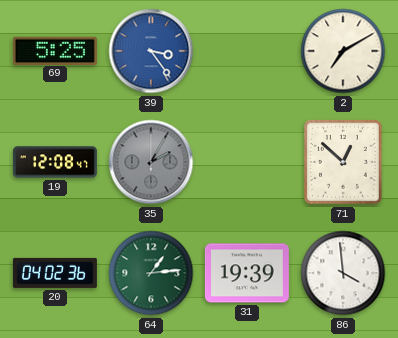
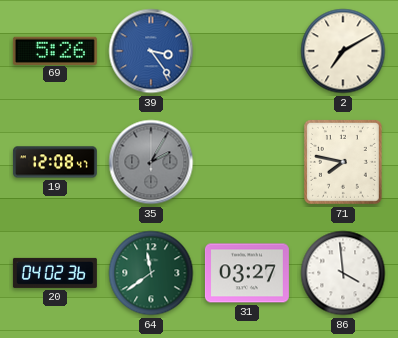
69: 5:25 -> 5:26 (55, 50)
71: 12:52 -> 7:47 (343, 162)
64: 1:14 -> 11:39 (151, 273)
31: 19:39 -> 03:27 (247, 273)
